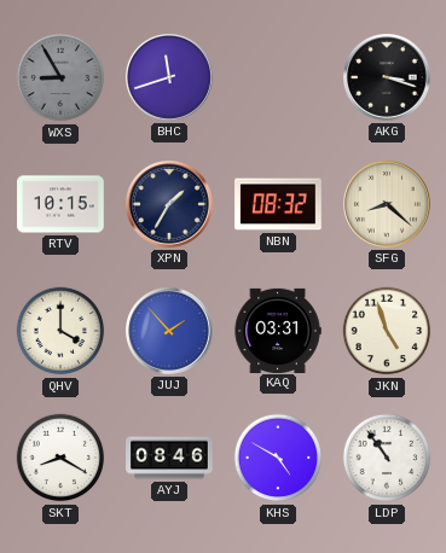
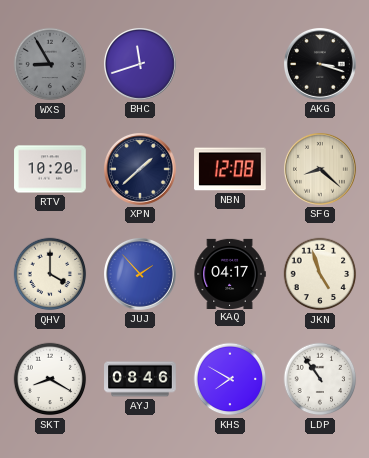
RTV: 10:15 -> 10:20 (50, 169)
XPN: 1:35 -> 1:38 (141, 170)
NBN: 08:32 -> 12:08 (230, 169)
KAQ: 03:31 -> 04:17 (230, 273)
KHS: 4:50 -> 7:50 (230, 379)
